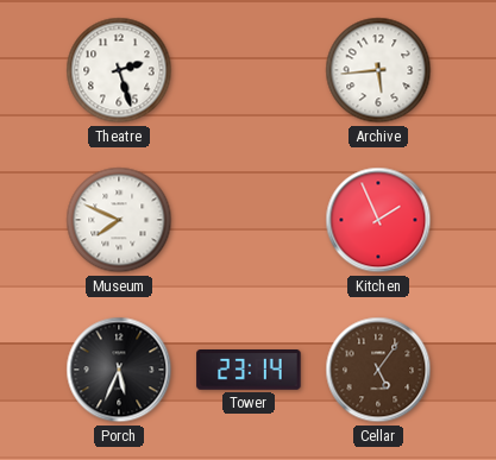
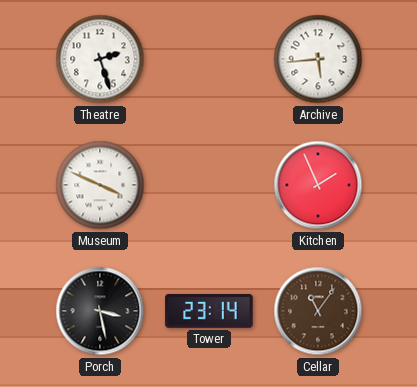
Museum: 7:49 -> 3:49 (100, 185)
Porch: 5:34 -> 3:28 (100, 311)
Cellar: 5:06 -> 11:06 (318, 311)
